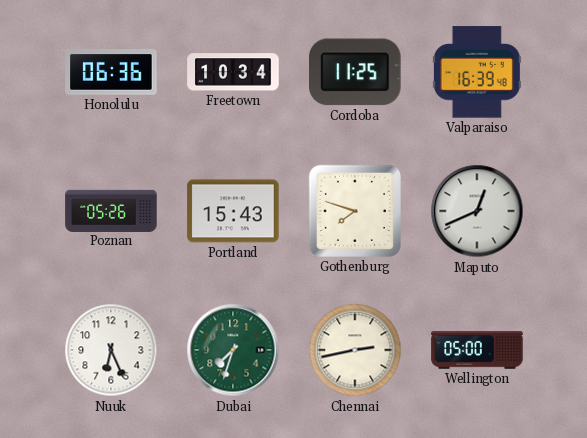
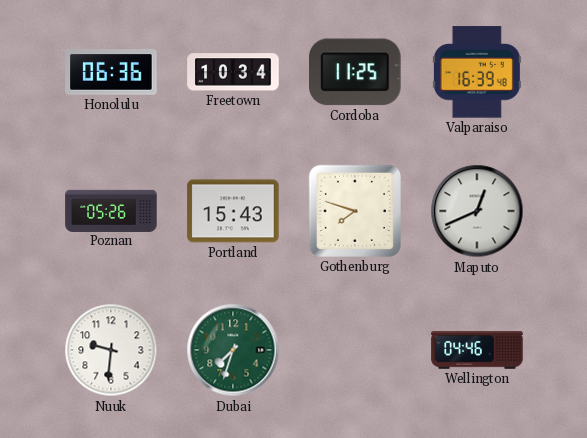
Nuuk: 6:26 -> 9:31 (111, 350)
Chennai: 2:43 -> none (355, 350)
Wellington: 05:00 -> 04:46 (477, 350)
